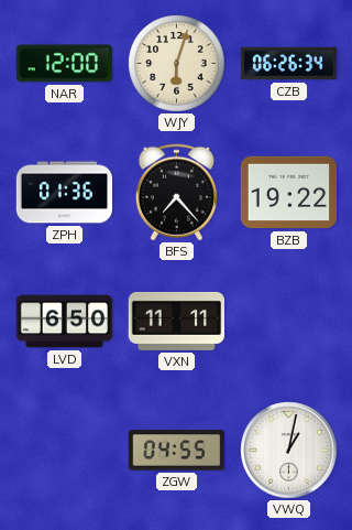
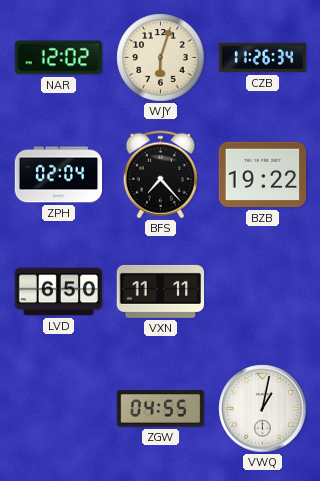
NAR: 12:00 -> 12:02 (58, 58)
CZB: 06:26 -> 11:26 (263, 58)
ZPH: 01:36 -> 02:04 (59, 175)
